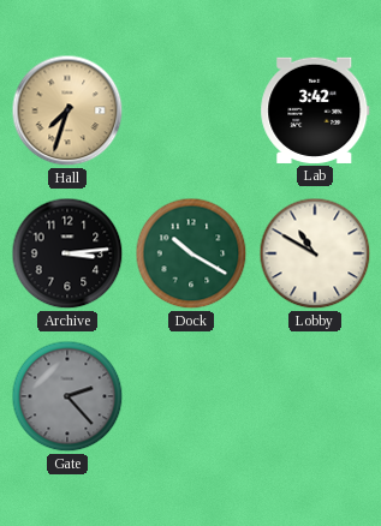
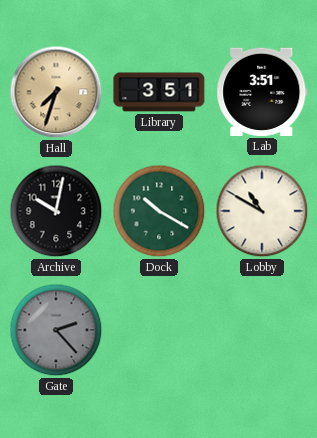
Library: none -> 3:51 (159, 92)
Lab: 3:42 -> 3:51 (262, 92)
Archive: 3:14 -> 10:02 (56, 211)
